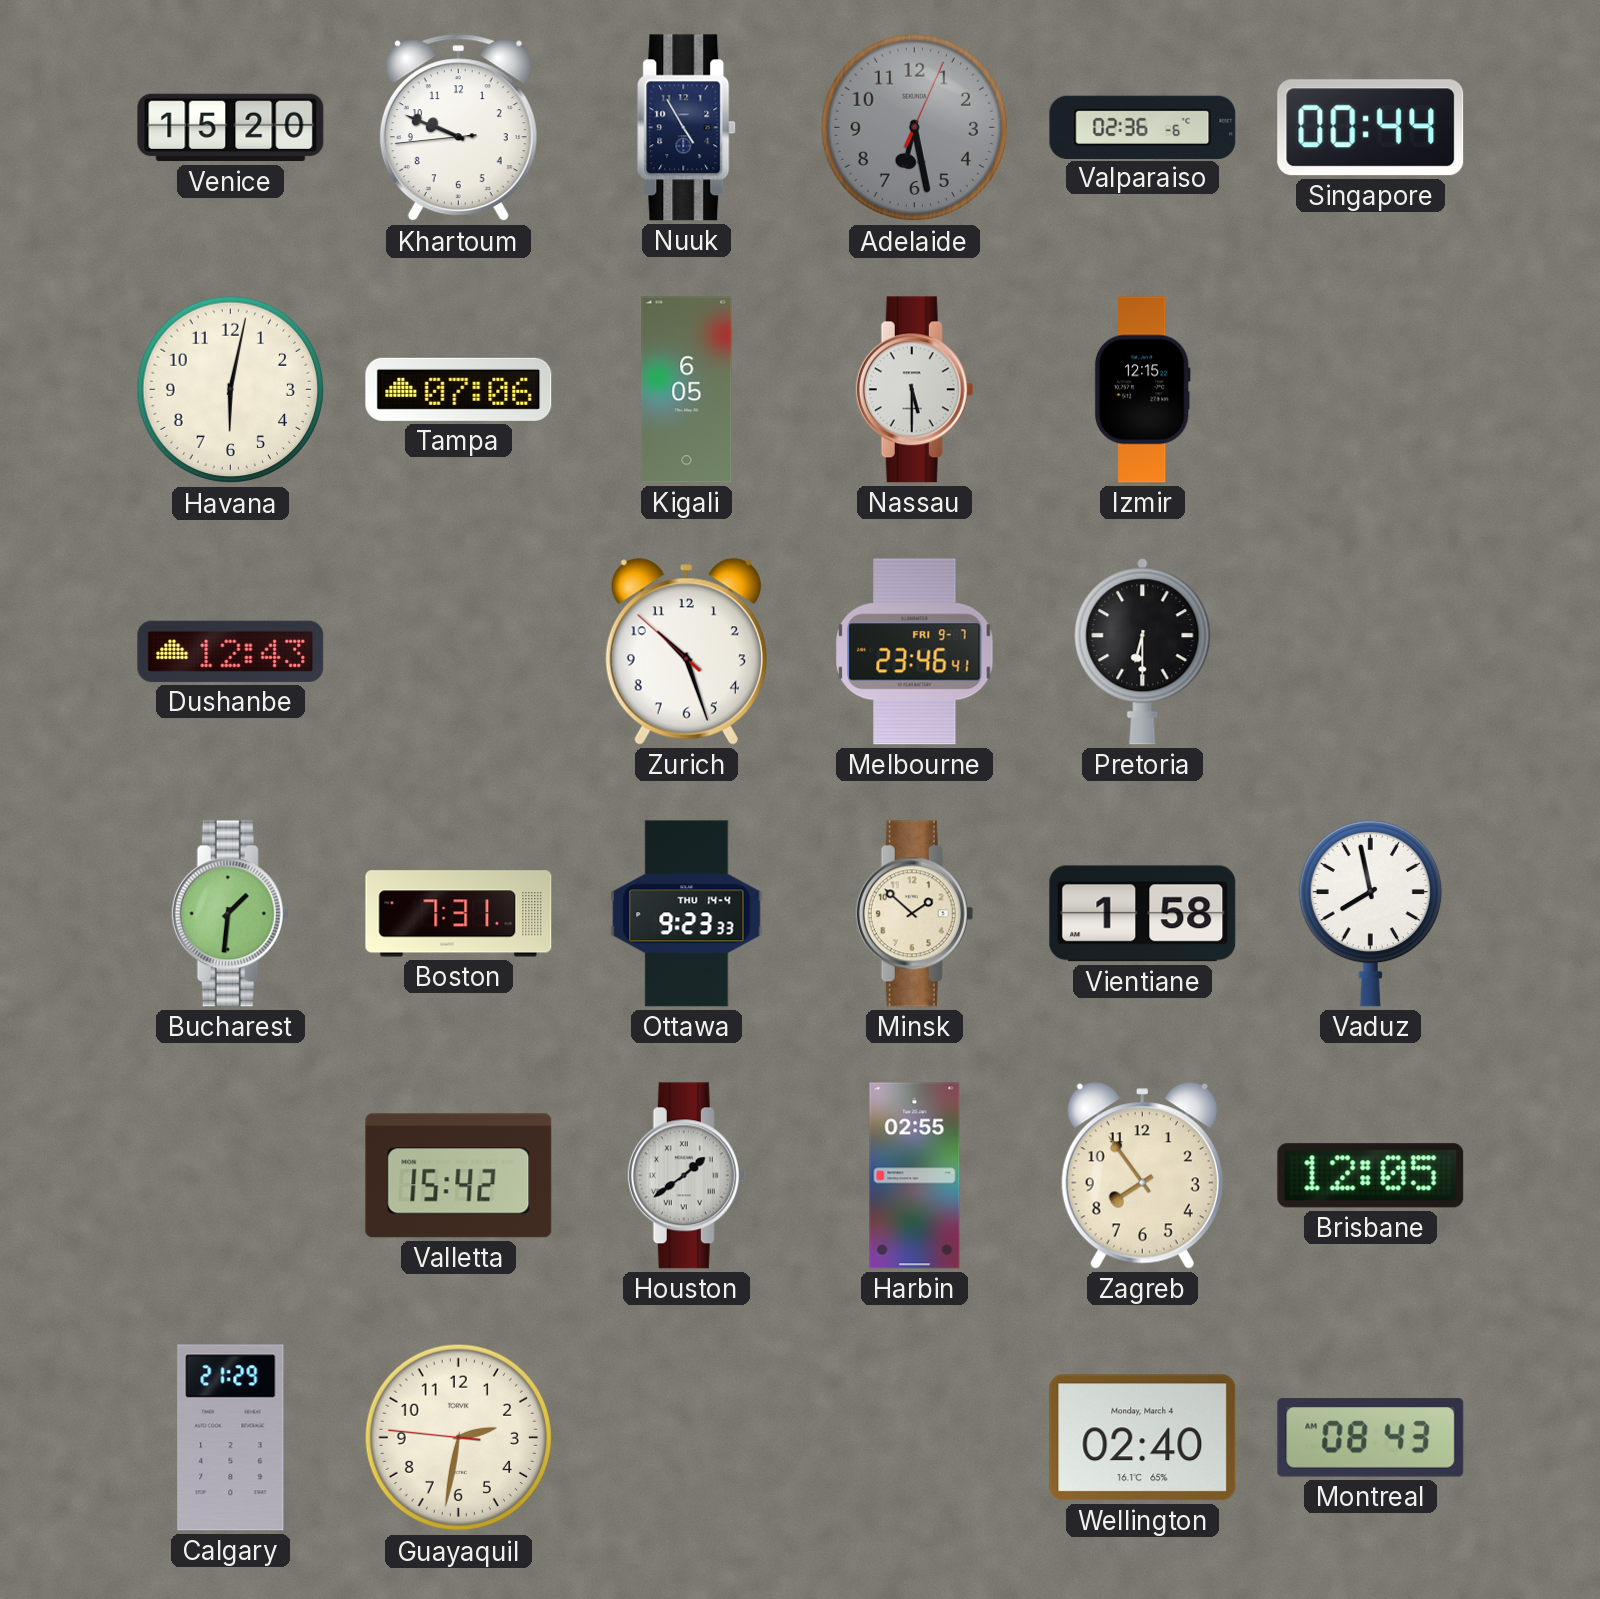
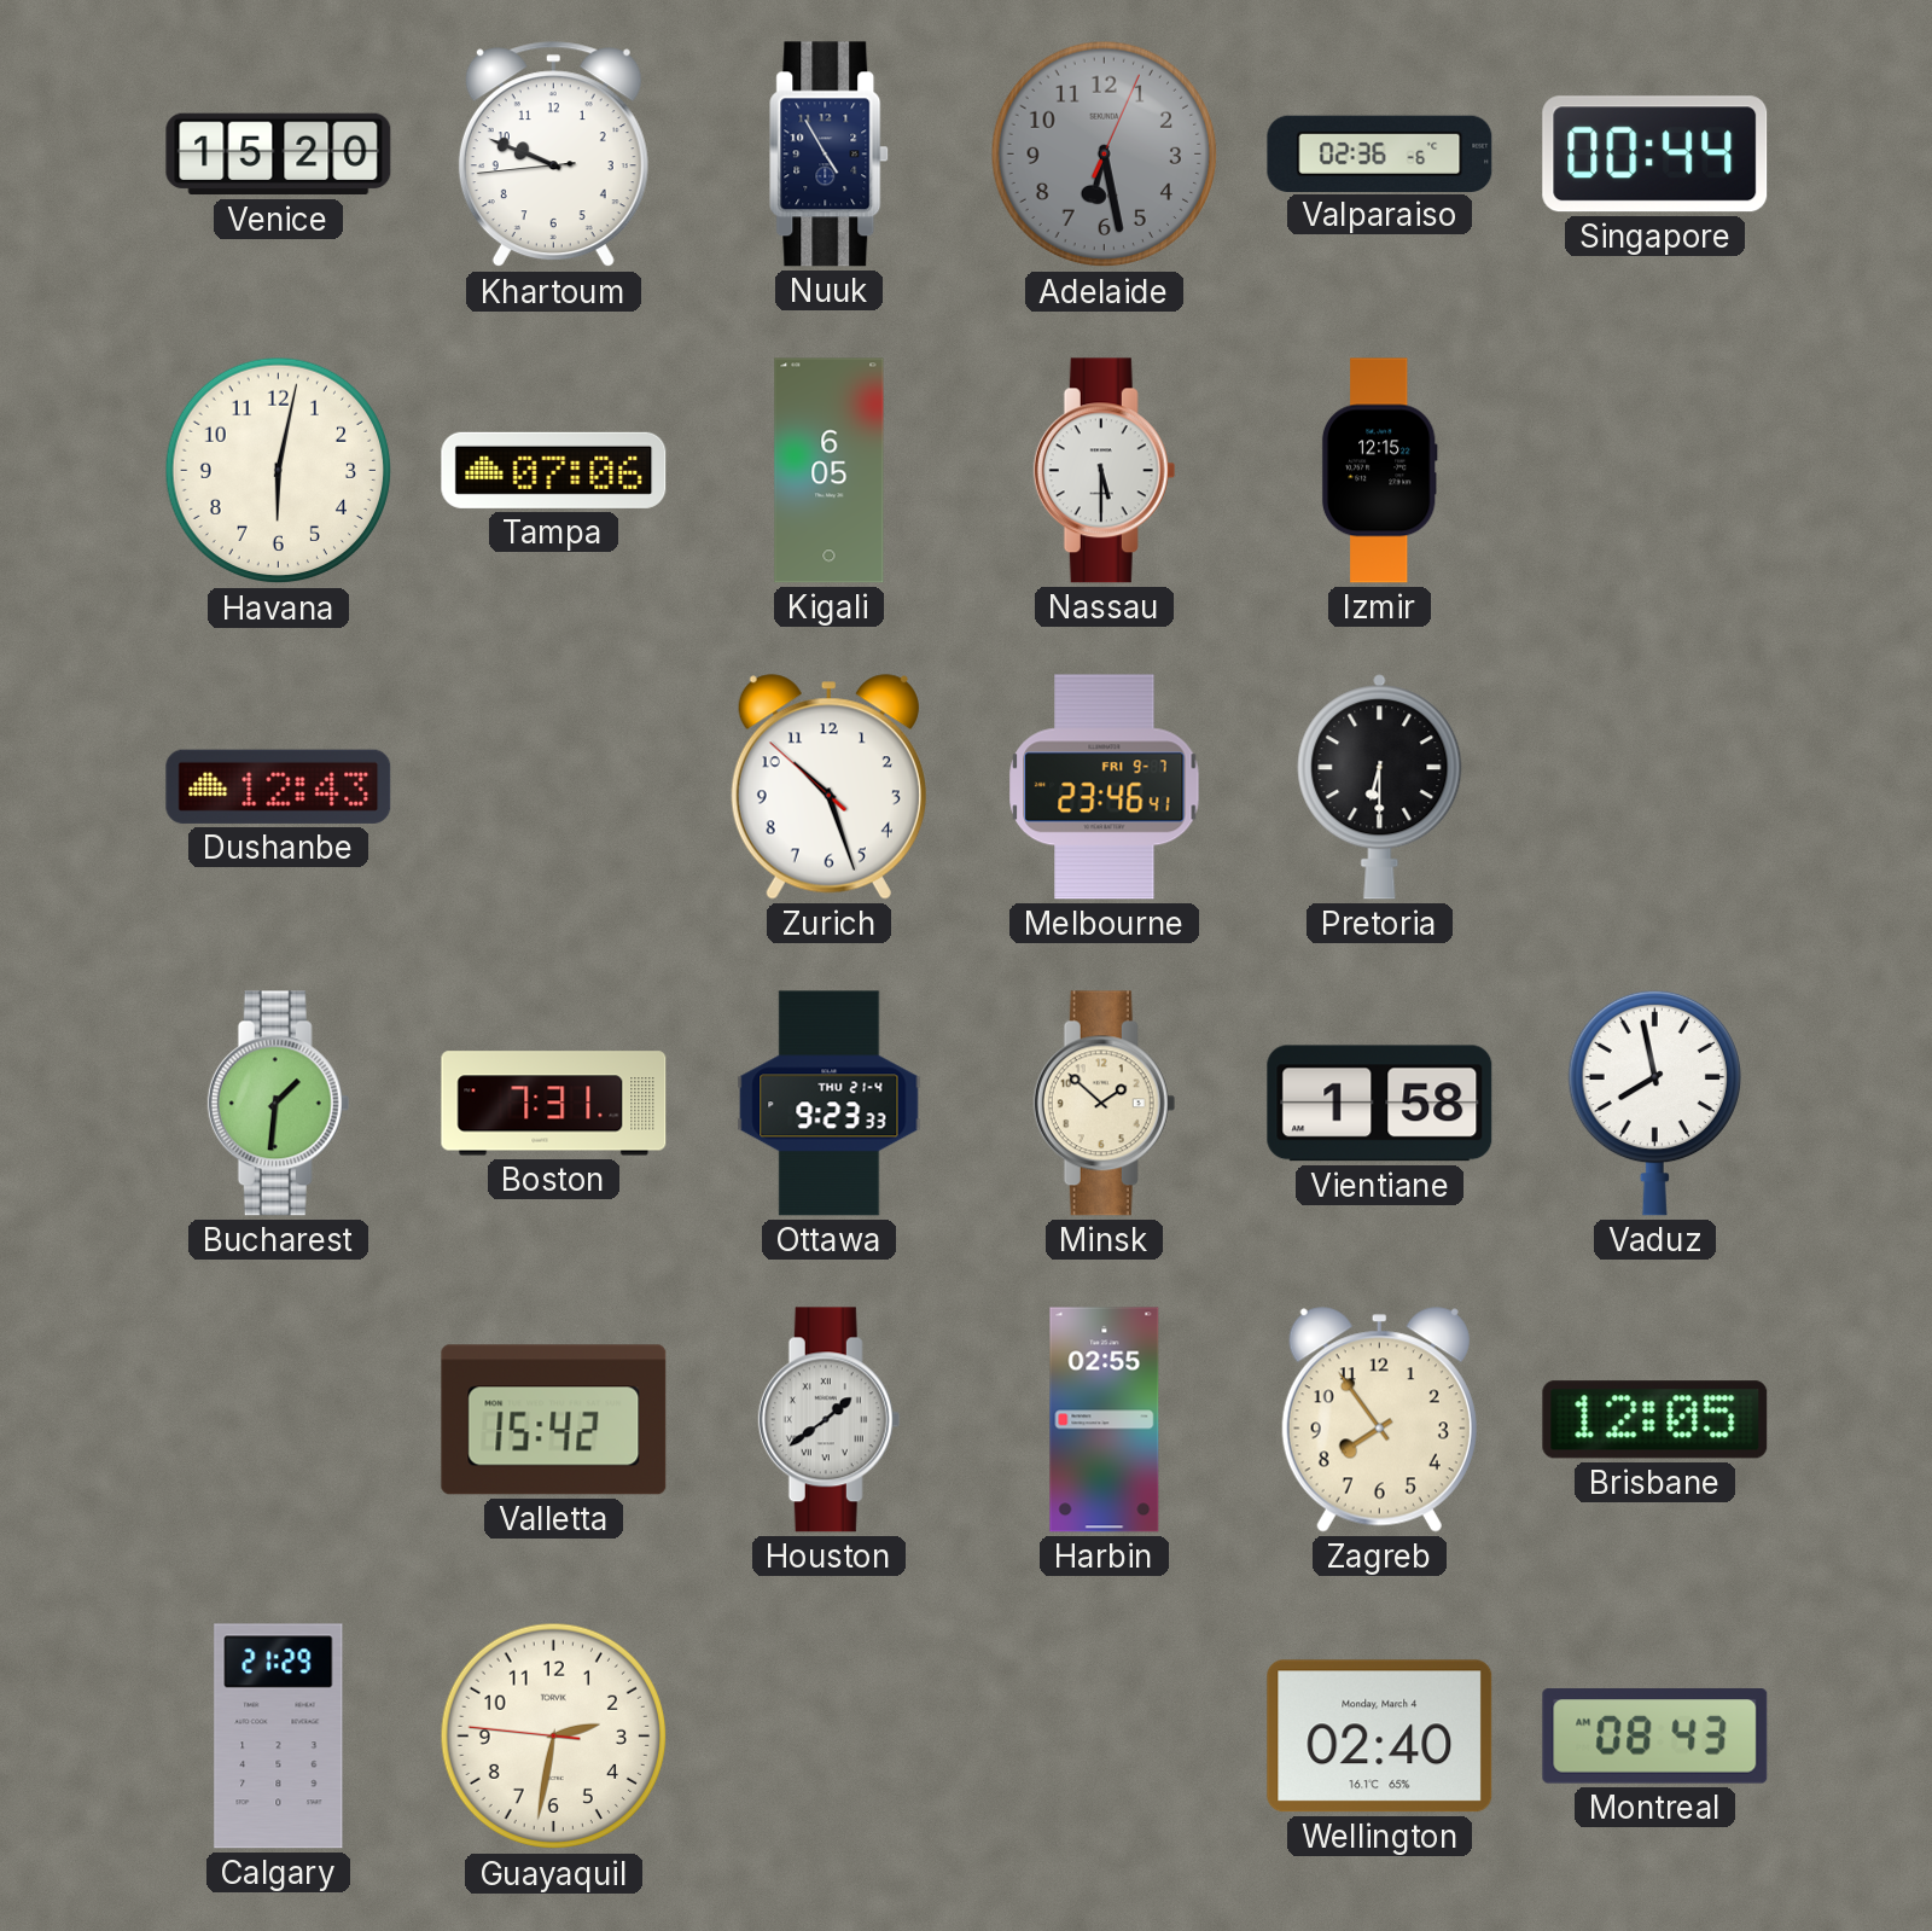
Ottawa date: THU 14-4 -> THU 21-4 (830, 1104)
